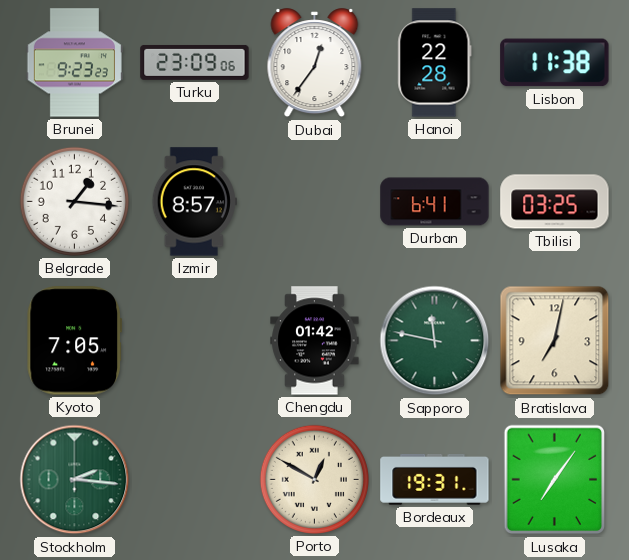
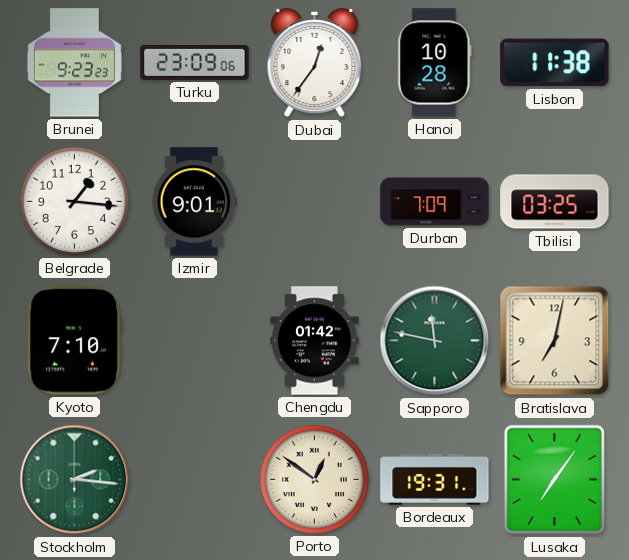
Hanoi: 22:28 -> 10:28 (435, 63)
Izmir: 8:57 -> 9:01 (194, 202)
Durban: 6:41 -> 7:09 (435, 202)
Kyoto: 7:05 -> 7:10 (74, 341)
Porto: 12:50 -> 12:51 (314, 479)
